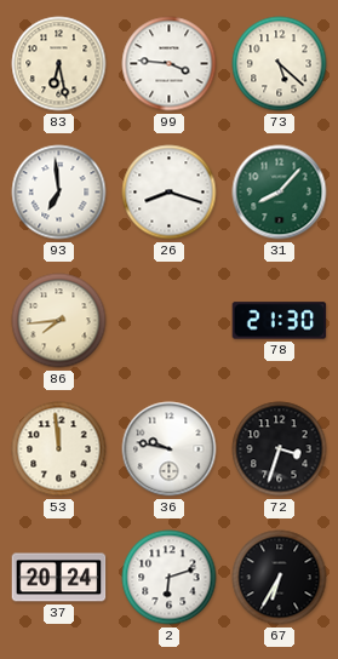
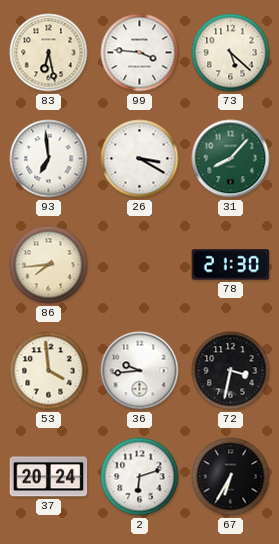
26: 8:18 -> 3:20 (140, 159)
53: 11:59 -> 3:59 (49, 371)
36: 9:47 -> 9:44 (140, 371)
72: 3:33 -> 3:32 (231, 371)
